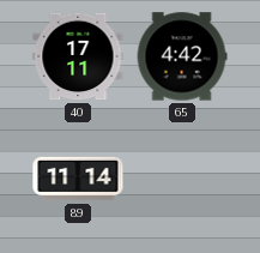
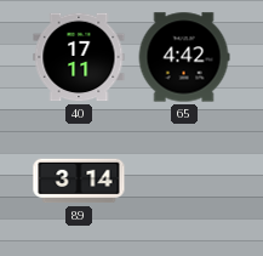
89: 11:14 -> 3:14 (79, 181)
